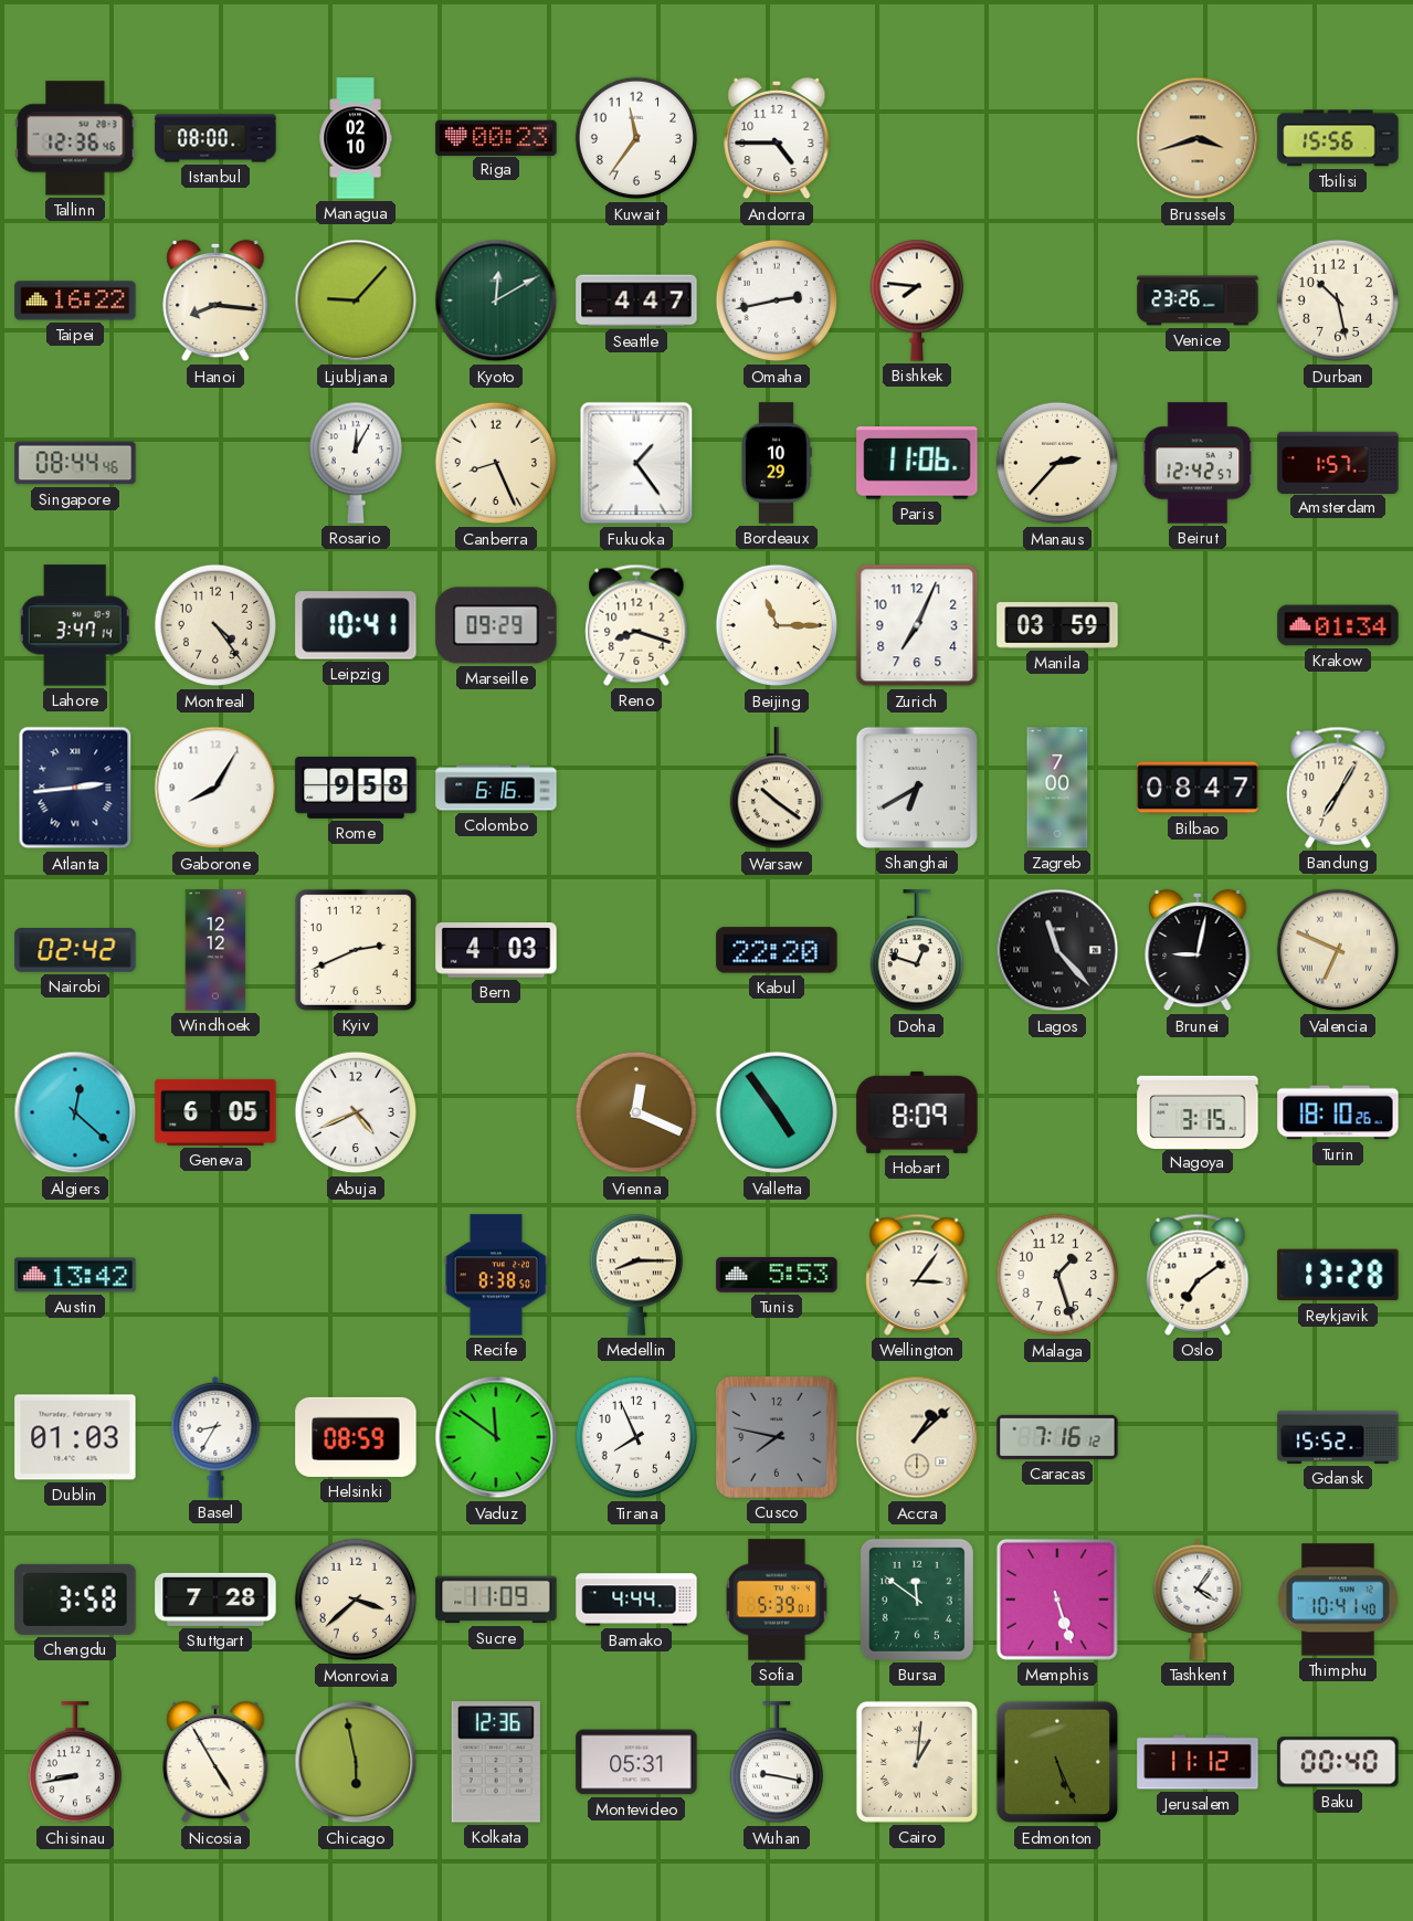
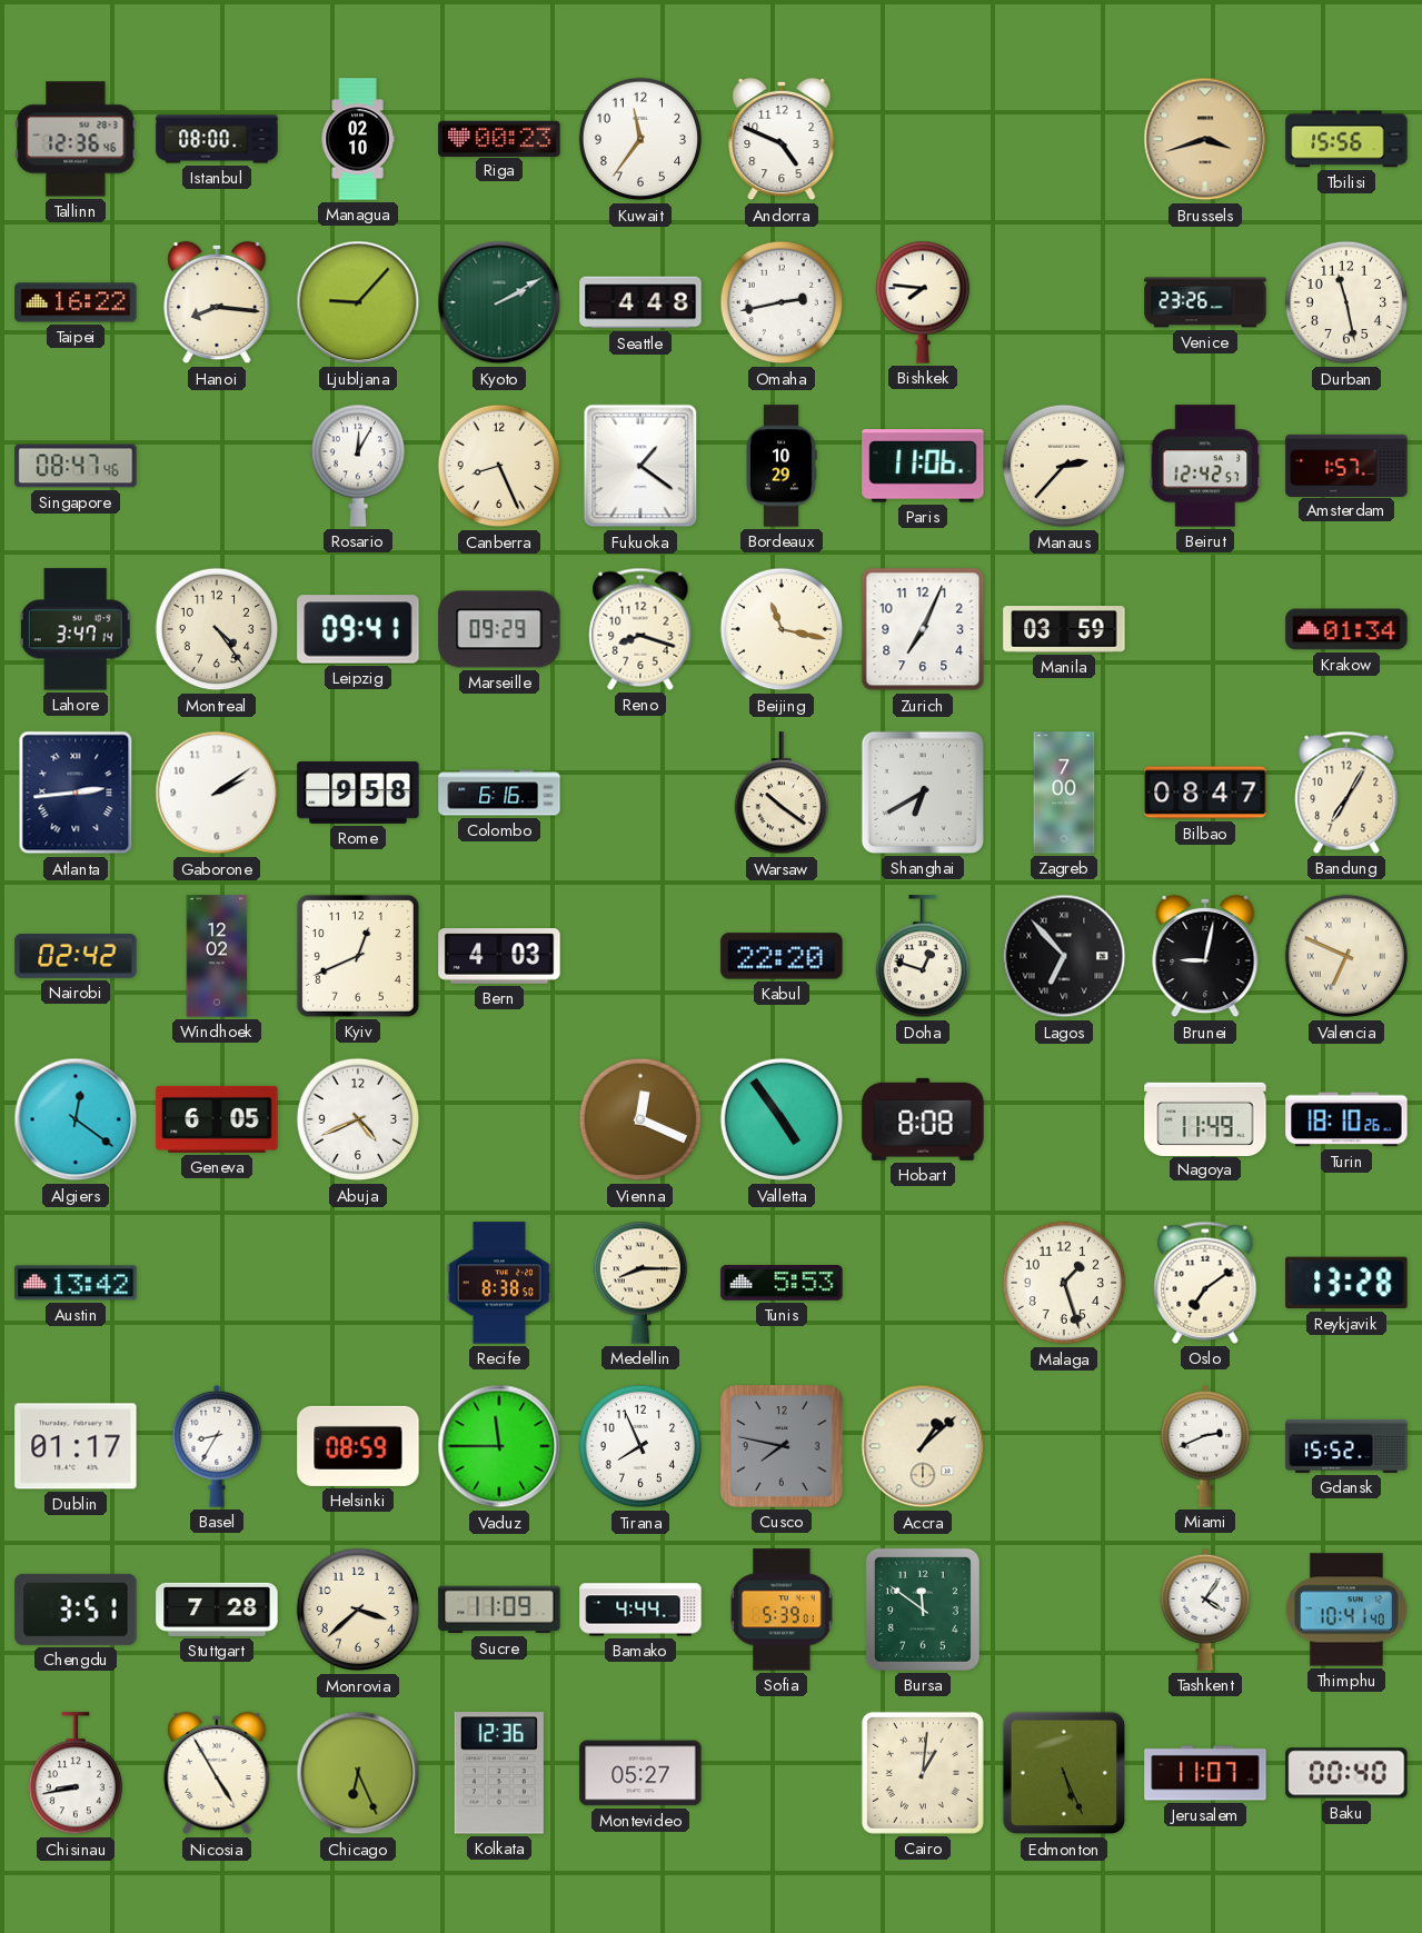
Andorra: 4:45 -> 4:49 (782, 139)
Kyoto: 12:10 -> 2:10 (499, 302)
Seattle: 4:47 -> 4:48 (640, 302)
Durban: 10:28 -> 11:28 (1346, 302)
Singapore: 08:44 -> 08:47 (76, 466)
Fukuoka: 1:24 -> 1:21 (640, 466)
Leipzig: 10:41 -> 09:41 (358, 629)
Beijing: 11:15 -> 11:17 (782, 629)
Gaborone: 8:05 -> 2:09 (217, 793)
Windhoek: 12:12 -> 12:02 (217, 956)
Kyiv: 2:41 -> 12:41 (358, 956)
Lagos: 11:23 -> 6:53 (1064, 956)
Algiers: 12:22 -> 12:21 (76, 1119)
Hobart: 8:09 -> 8:08 (923, 1119)
Nagoya: 3:15 -> 11:49 (1205, 1118)
Wellington: 3:06 -> none (917, 1275)
Dublin: 01:03 -> 01:17 (76, 1446)
Vaduz: 11:51 -> 11:45 (499, 1446)
Caracas: 7:16 -> none (1057, 1437)
Miami: none -> 2:41 (1205, 1446)
Chengdu: 3:58 -> 3:51 (76, 1610)
Memphis: 5:27 -> none (1057, 1600)
Chicago: 5:58 -> 6:26 (358, 1773)
Montevideo: 05:31 -> 05:27 (640, 1773)
Wuhan: 9:17 -> none (776, 1763)
Jerusalem: 11:12 -> 11:07 (1205, 1773)
